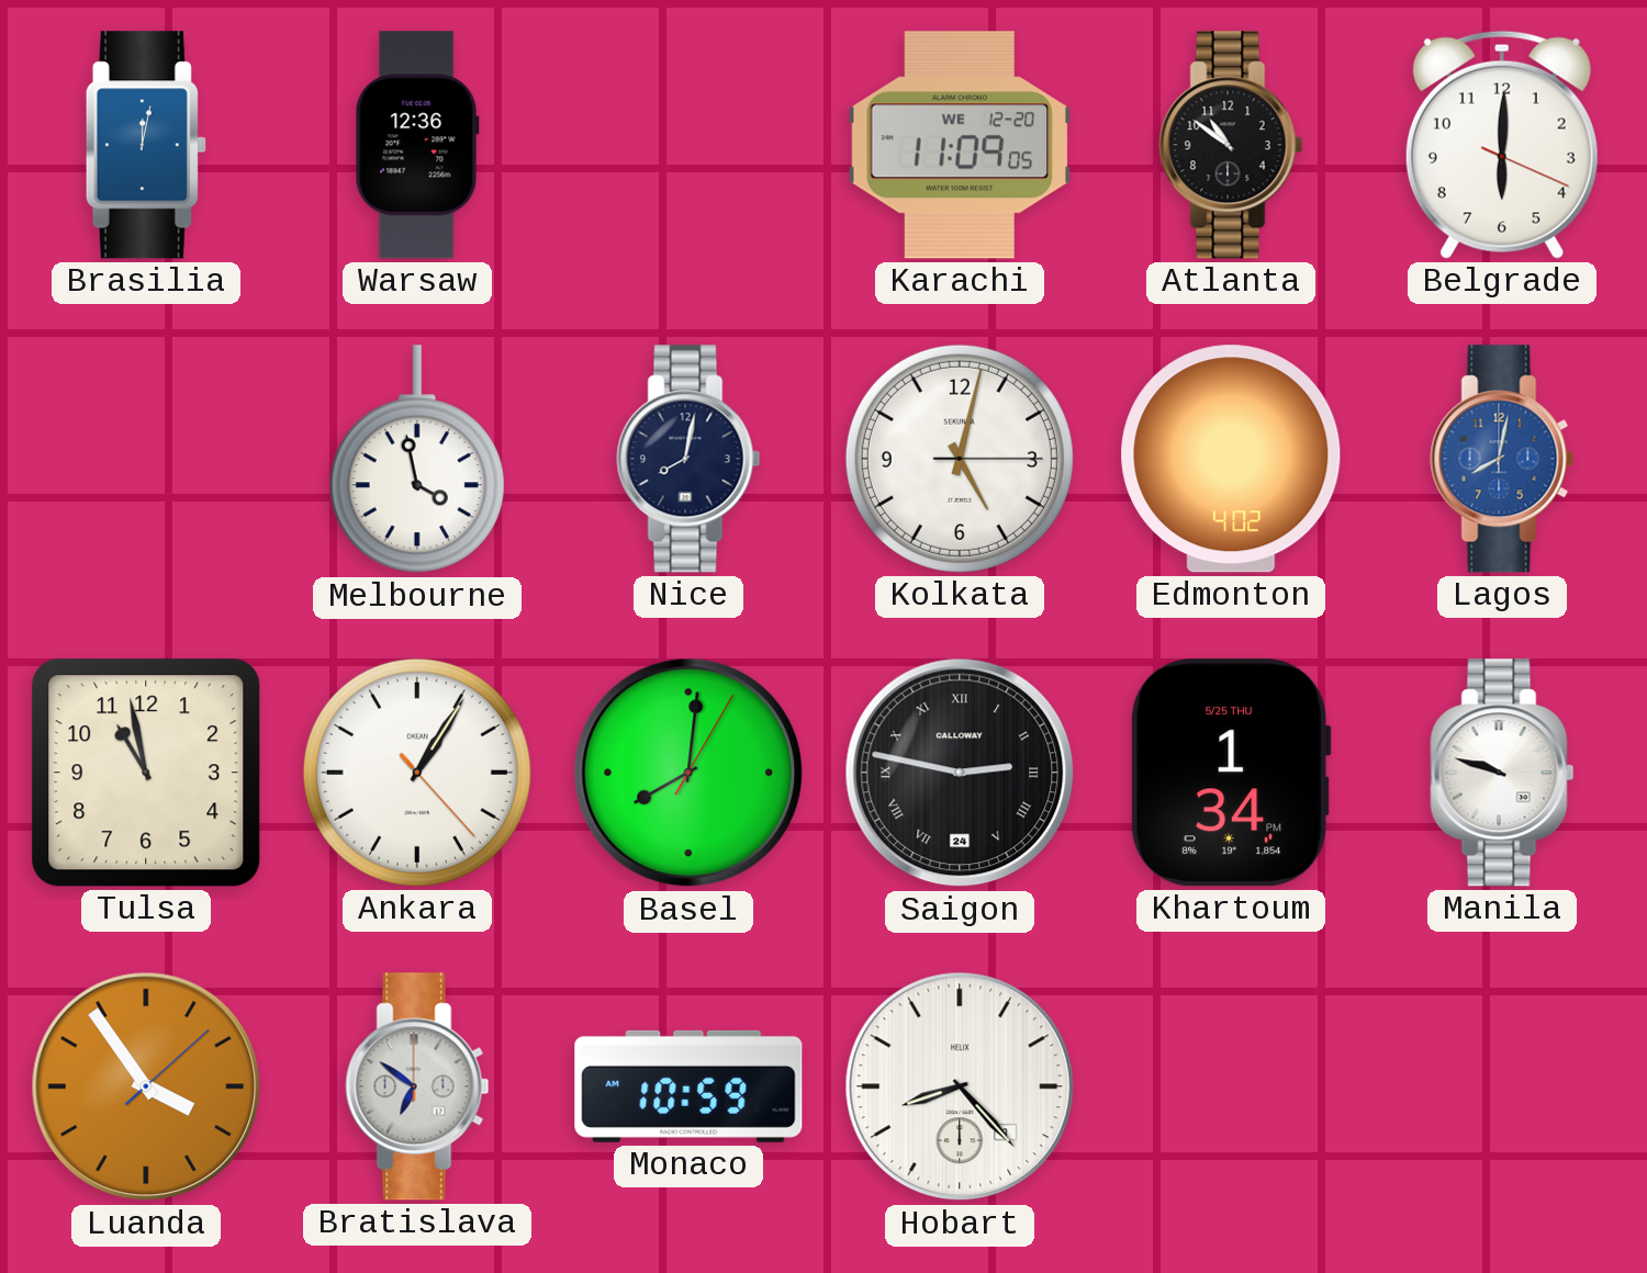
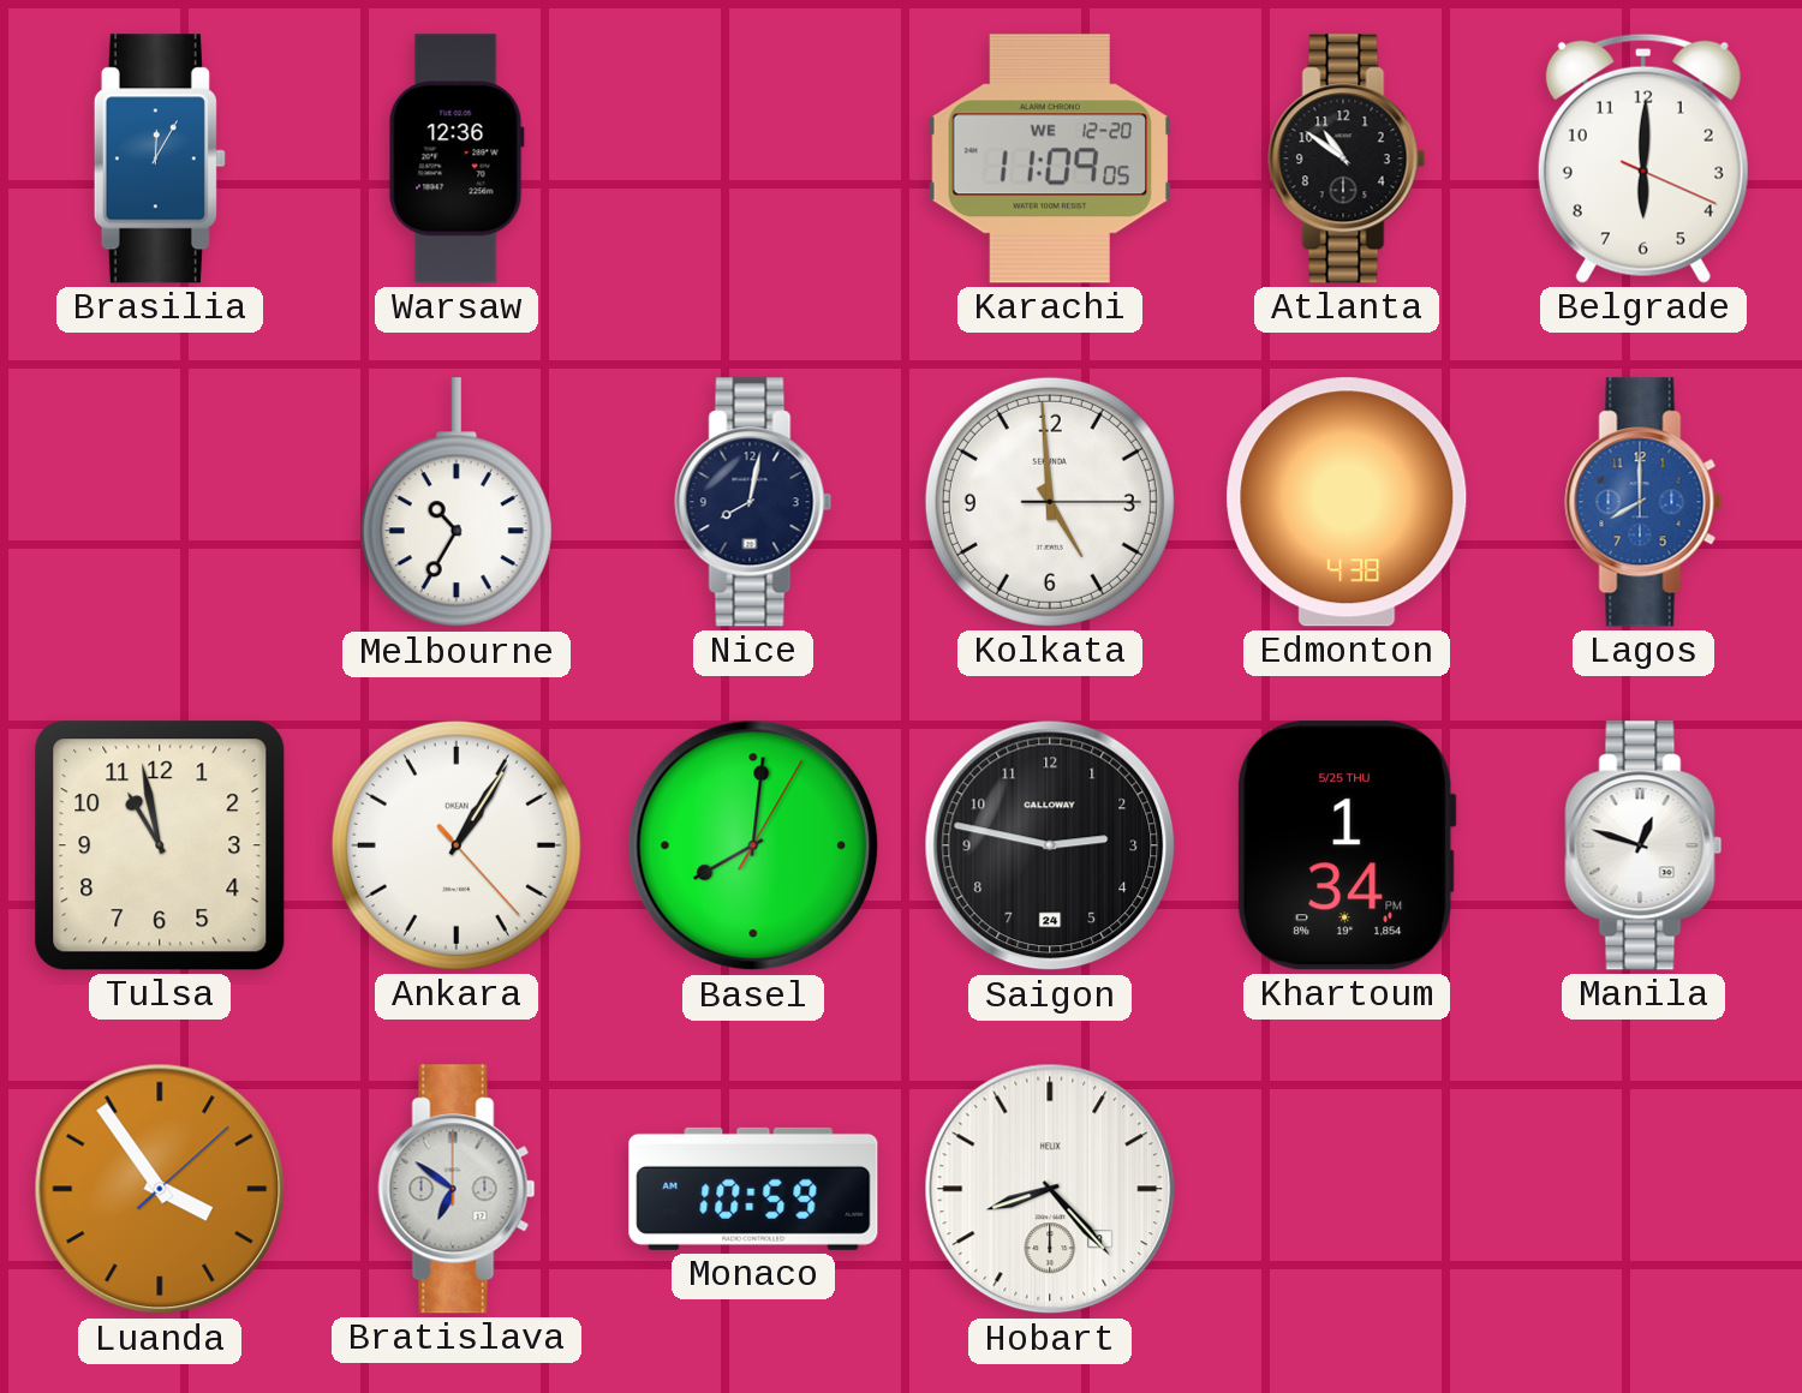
Brasilia: 12:02 -> 12:05 (160, 159)
Melbourne: 3:58 -> 10:35 (457, 503)
Kolkata: 5:02 -> 4:59 (1050, 502)
Edmonton: 4:02 -> 4:38 (1347, 502)
Lagos: 8:02 -> 8:00 (1643, 502)
Saigon numerals: Roman -> Arabic (1050, 845)
Manila: 9:48 -> 12:48 (1643, 845)
